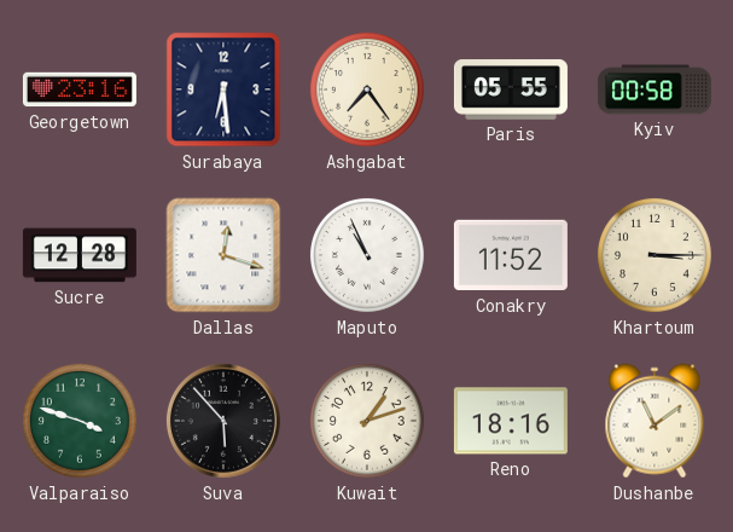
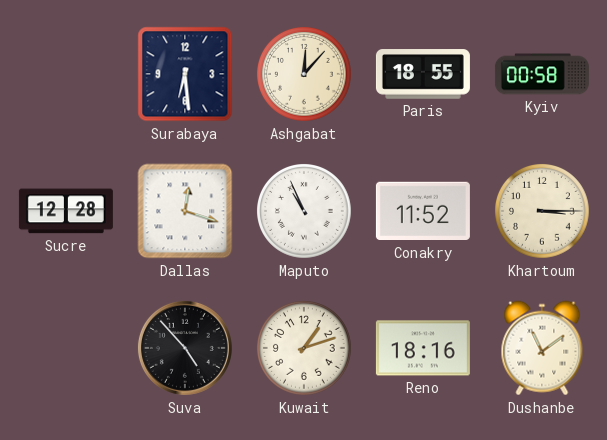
Georgetown: 23:16 -> none (80, 89)
Ashgabat: 7:24 -> 12:07 (305, 75)
Paris: 05:55 -> 18:55 (423, 74)
Valparaiso: 3:48 -> none (81, 422)
Suva: 5:53 -> 4:53 (185, 348)
